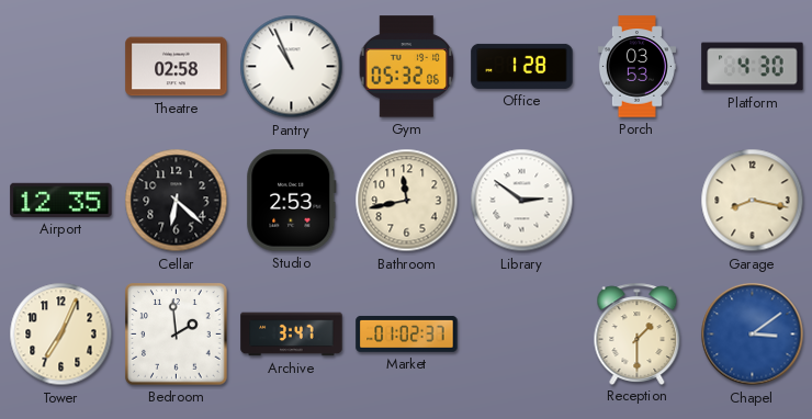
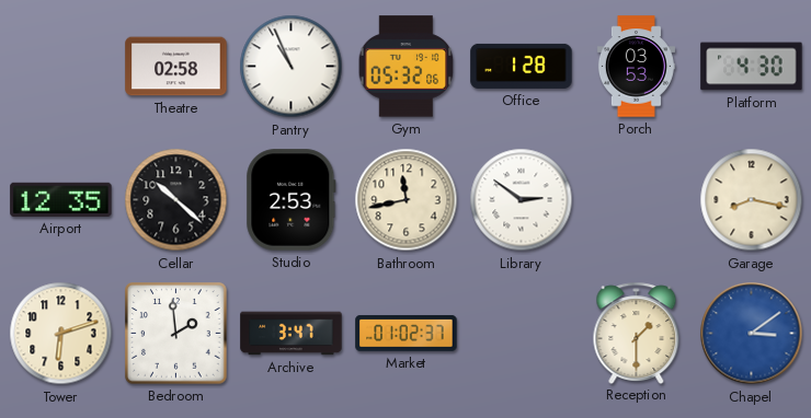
Cellar: 6:22 -> 10:22 (176, 200)
Tower: 7:04 -> 6:12 (61, 334)
